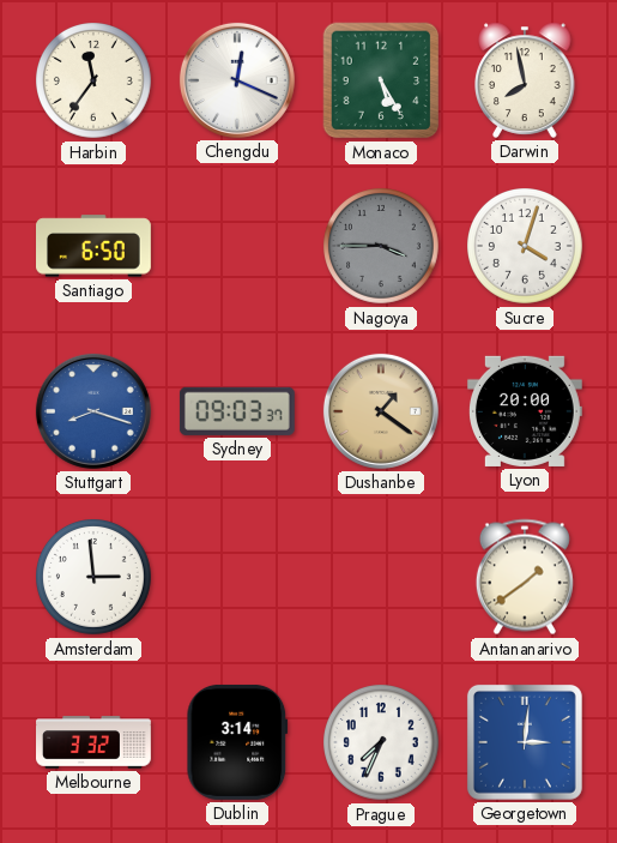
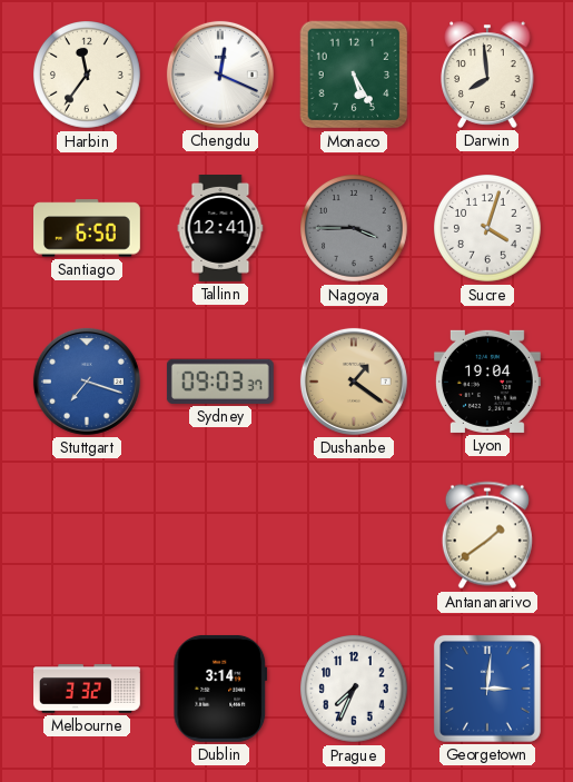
Darwin: 7:58 -> 7:59 (487, 75)
Tallinn: none -> 12:41 (220, 229)
Stuttgart: 8:18 -> 7:18 (87, 382)
Lyon: 20:00 -> 19:04 (487, 382)
Amsterdam: 2:59 -> none (95, 578)
